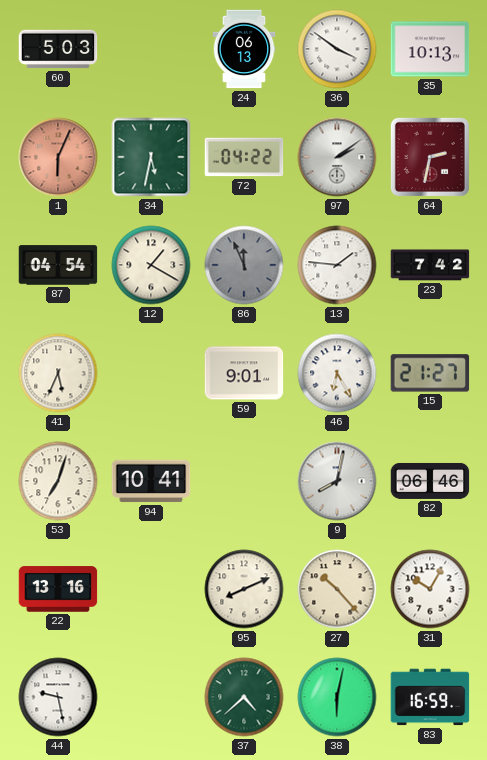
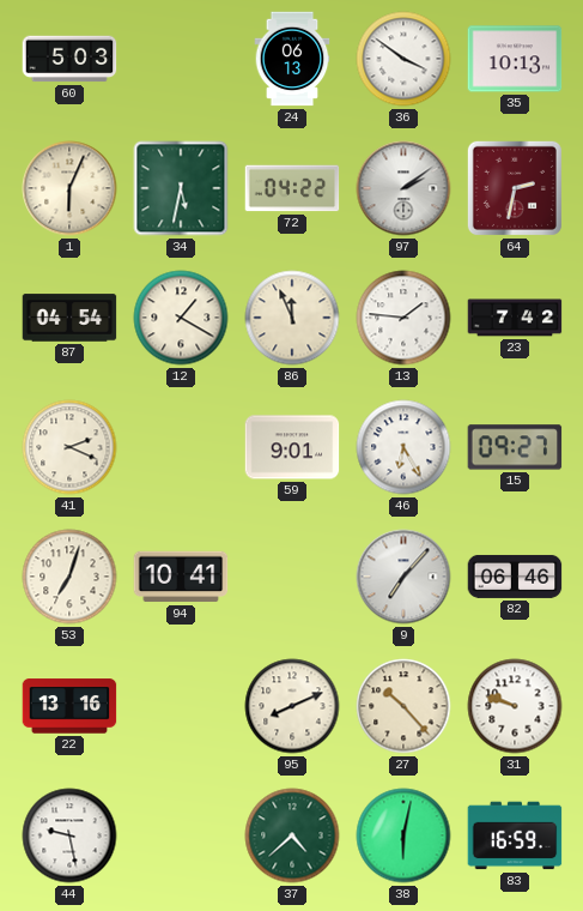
1 dial: salmon -> cream (69, 188)
86 dial: grey -> cream (292, 318)
41: 5:34 -> 2:19 (69, 447)
15: 21:27 -> 09:27 (515, 447)
9: 8:02 -> 7:07 (403, 577)
31: 10:05 -> 9:48 (515, 706)
